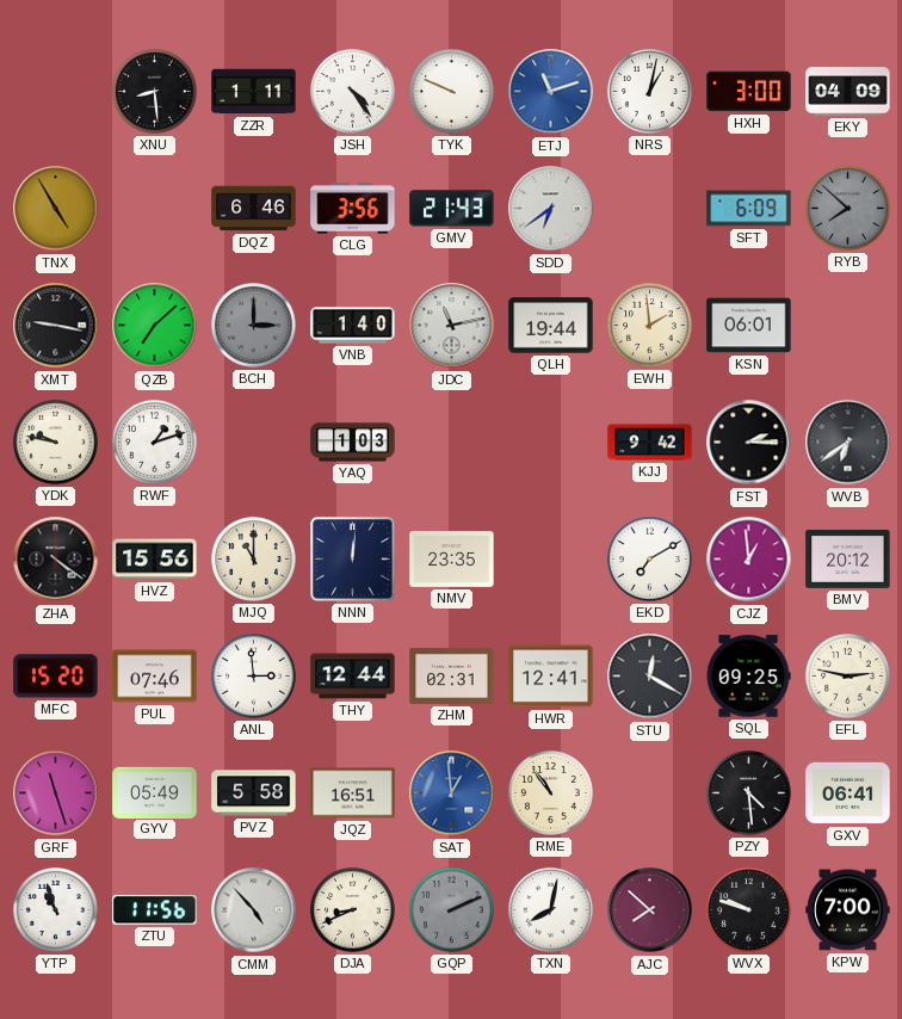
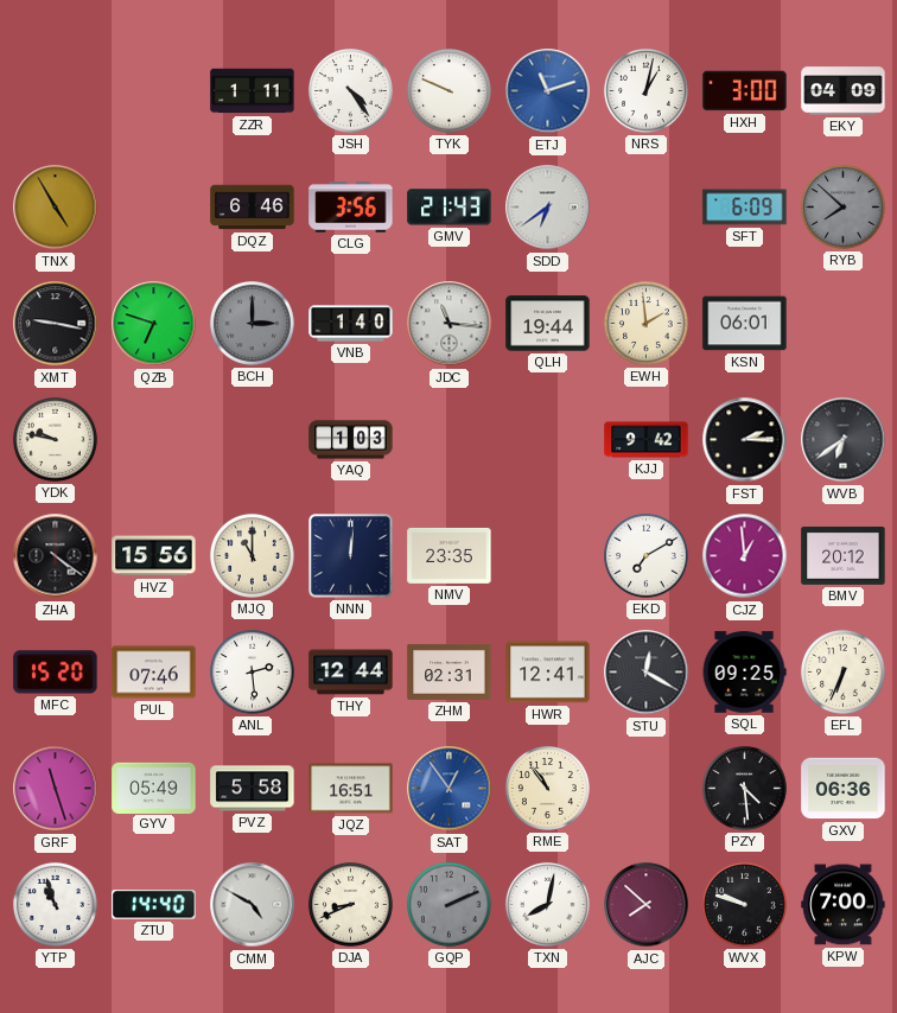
XNU: 8:29 -> none (154, 91)
QZB: 7:08 -> 6:48 (154, 324)
JDC: 11:13 -> 11:16 (450, 324)
RWF: 1:12 -> none (154, 441)
ANL: 2:59 -> 2:29 (252, 671)
EFL: 2:47 -> 6:34 (842, 671)
SAT: 12:59 -> 12:54 (450, 789)
GXV: 06:41 -> 06:36 (844, 789)
ZTU: 11:56 -> 14:40 (154, 905)
CMM: 4:53 -> 4:50 (253, 905)
